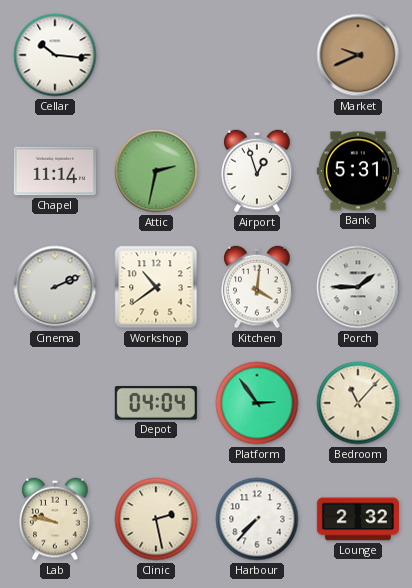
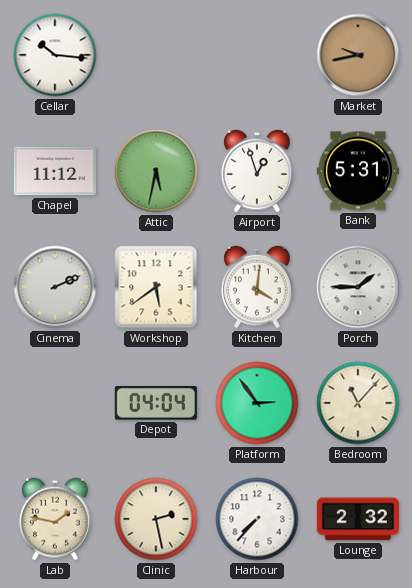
Market: 9:41 -> 9:43 (358, 55)
Chapel: 11:14 -> 11:12 (55, 171)
Attic: 2:32 -> 5:32 (156, 171)
Workshop: 10:39 -> 5:39 (156, 287)
Lab: 9:47 -> 1:47 (55, 519)
